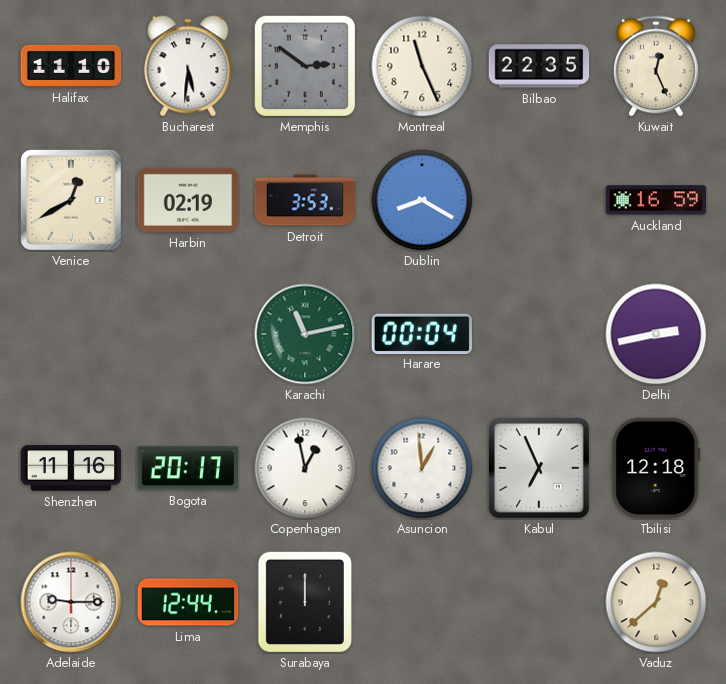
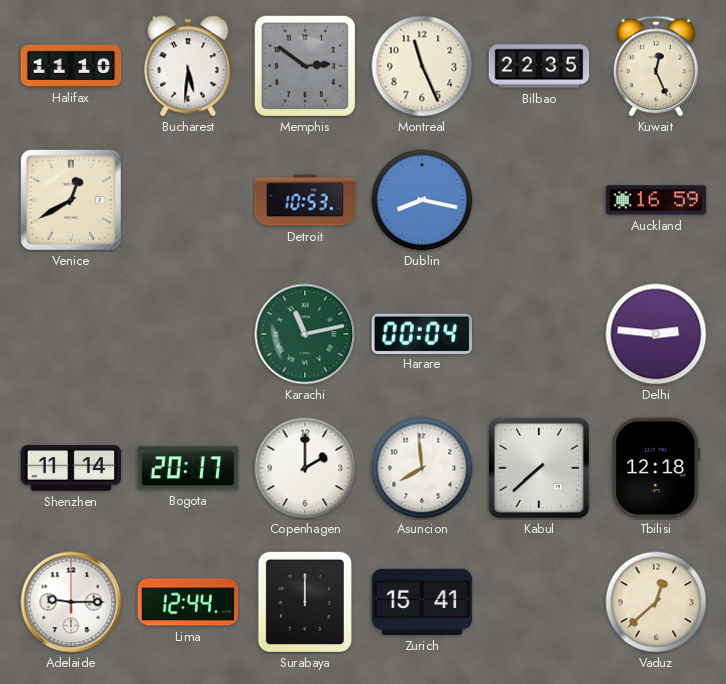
Harbin: 02:19 -> none (188, 200)
Detroit: 3:53 -> 10:53 (305, 200)
Dublin: 8:20 -> 8:17 (422, 200)
Delhi: 2:43 -> 2:46 (656, 334)
Shenzhen: 11:16 -> 11:14 (71, 468)
Copenhagen: 12:58 -> 2:00 (305, 468)
Asuncion: 12:59 -> 7:59 (422, 468)
Kabul: 6:56 -> 7:38 (539, 468)
Zurich: none -> 15:41 (422, 602)
